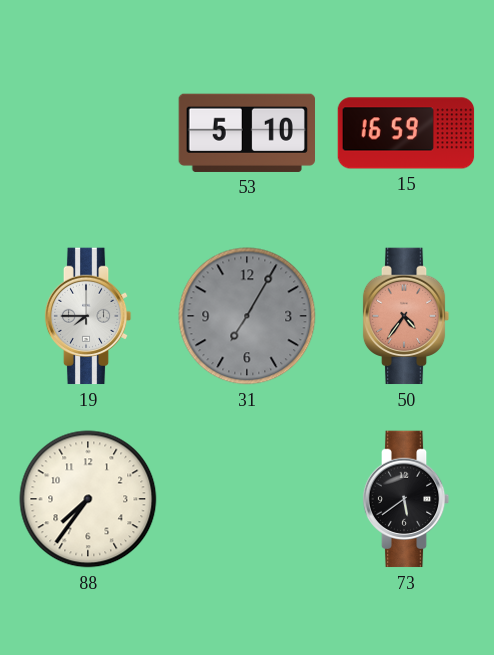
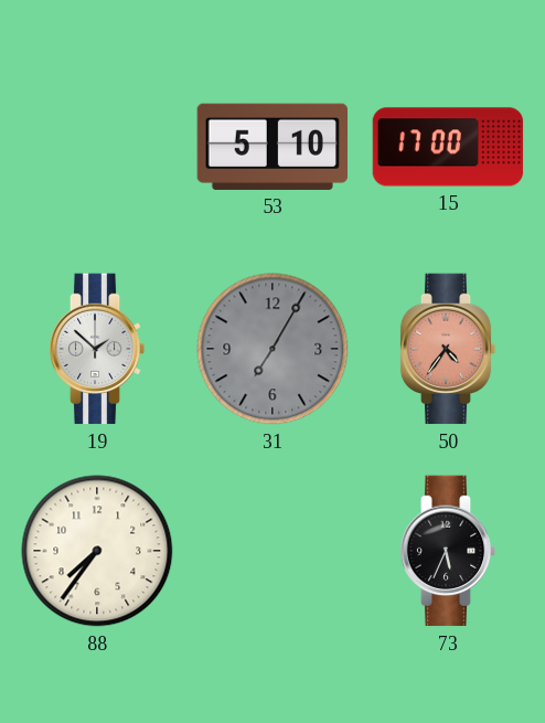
15: 16:59 -> 17:00 (448, 147)
19: 7:45 -> 1:52 (97, 349)
73: 5:39 -> 5:34 (448, 551)
